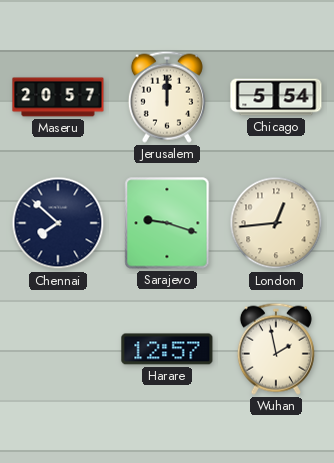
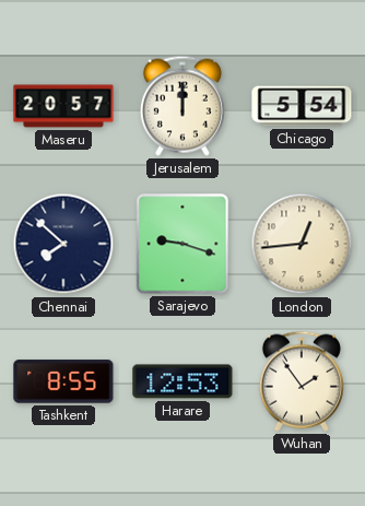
Tashkent: none -> 8:55 (63, 381)
Harare: 12:57 -> 12:53 (182, 381)
Wuhan: 1:58 -> 1:54 (302, 381)
